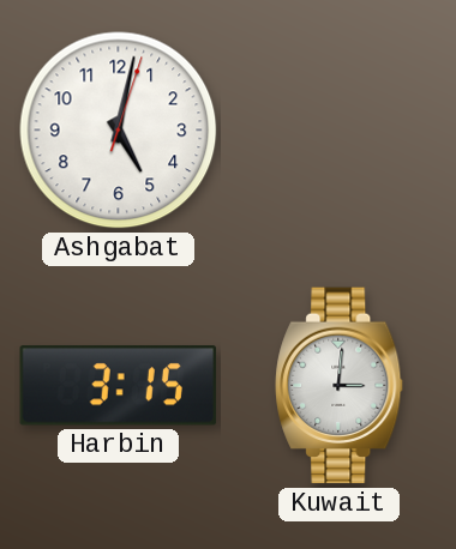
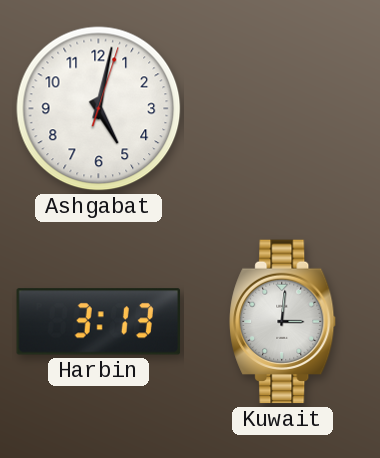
Harbin: 3:15 -> 3:13 (99, 322)
